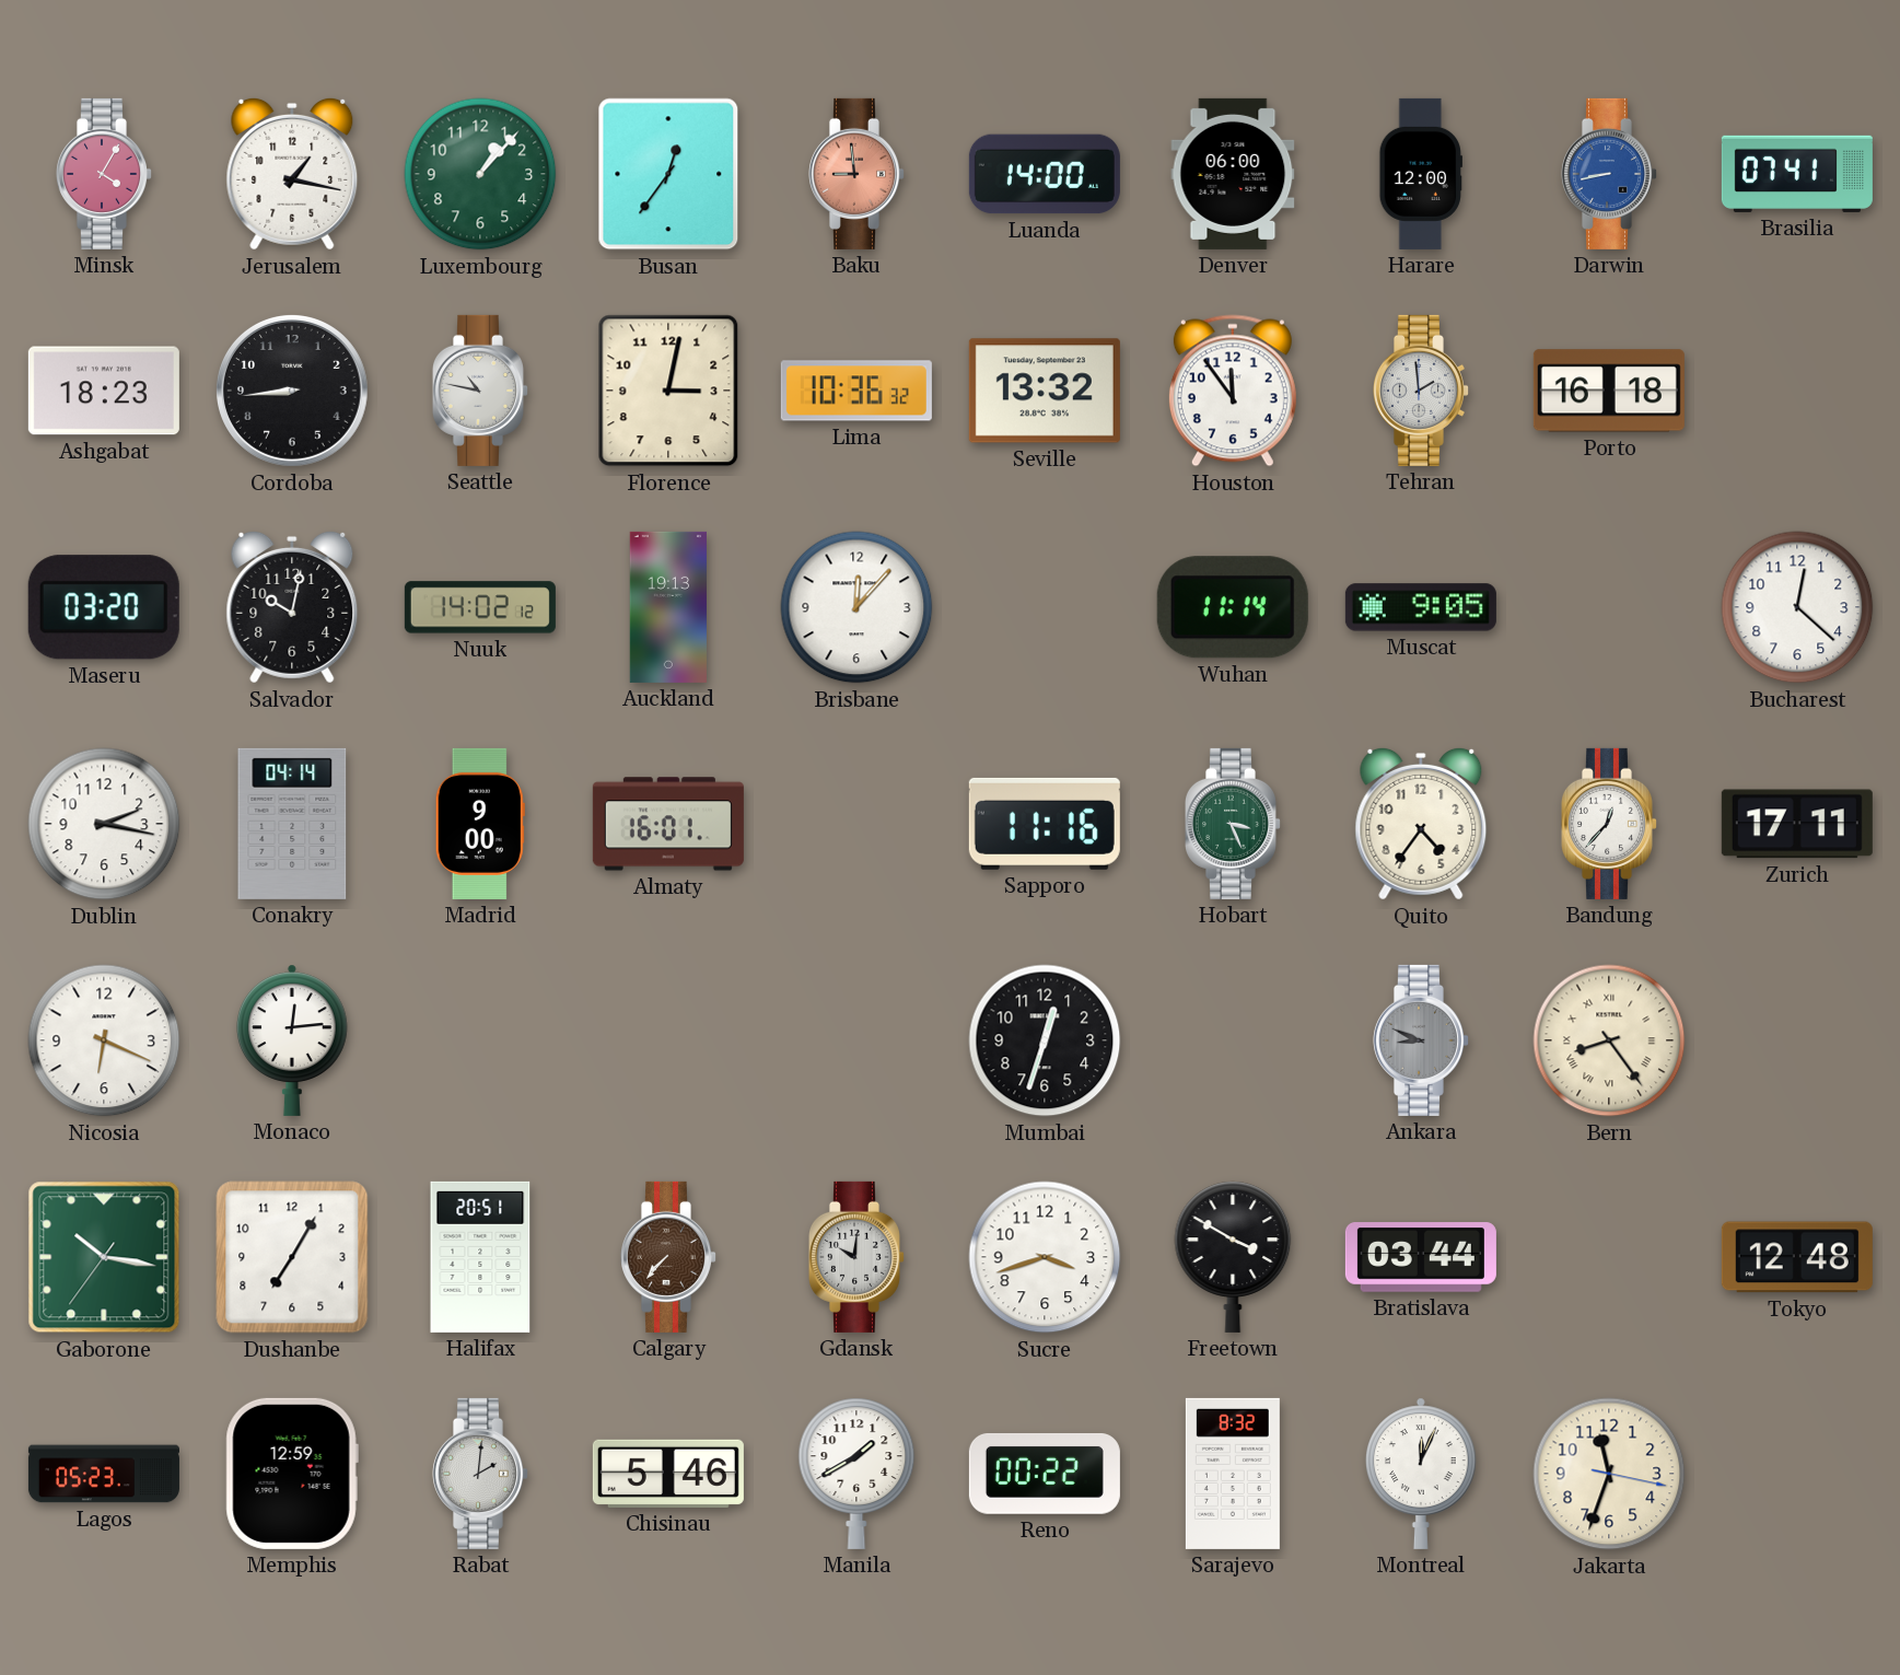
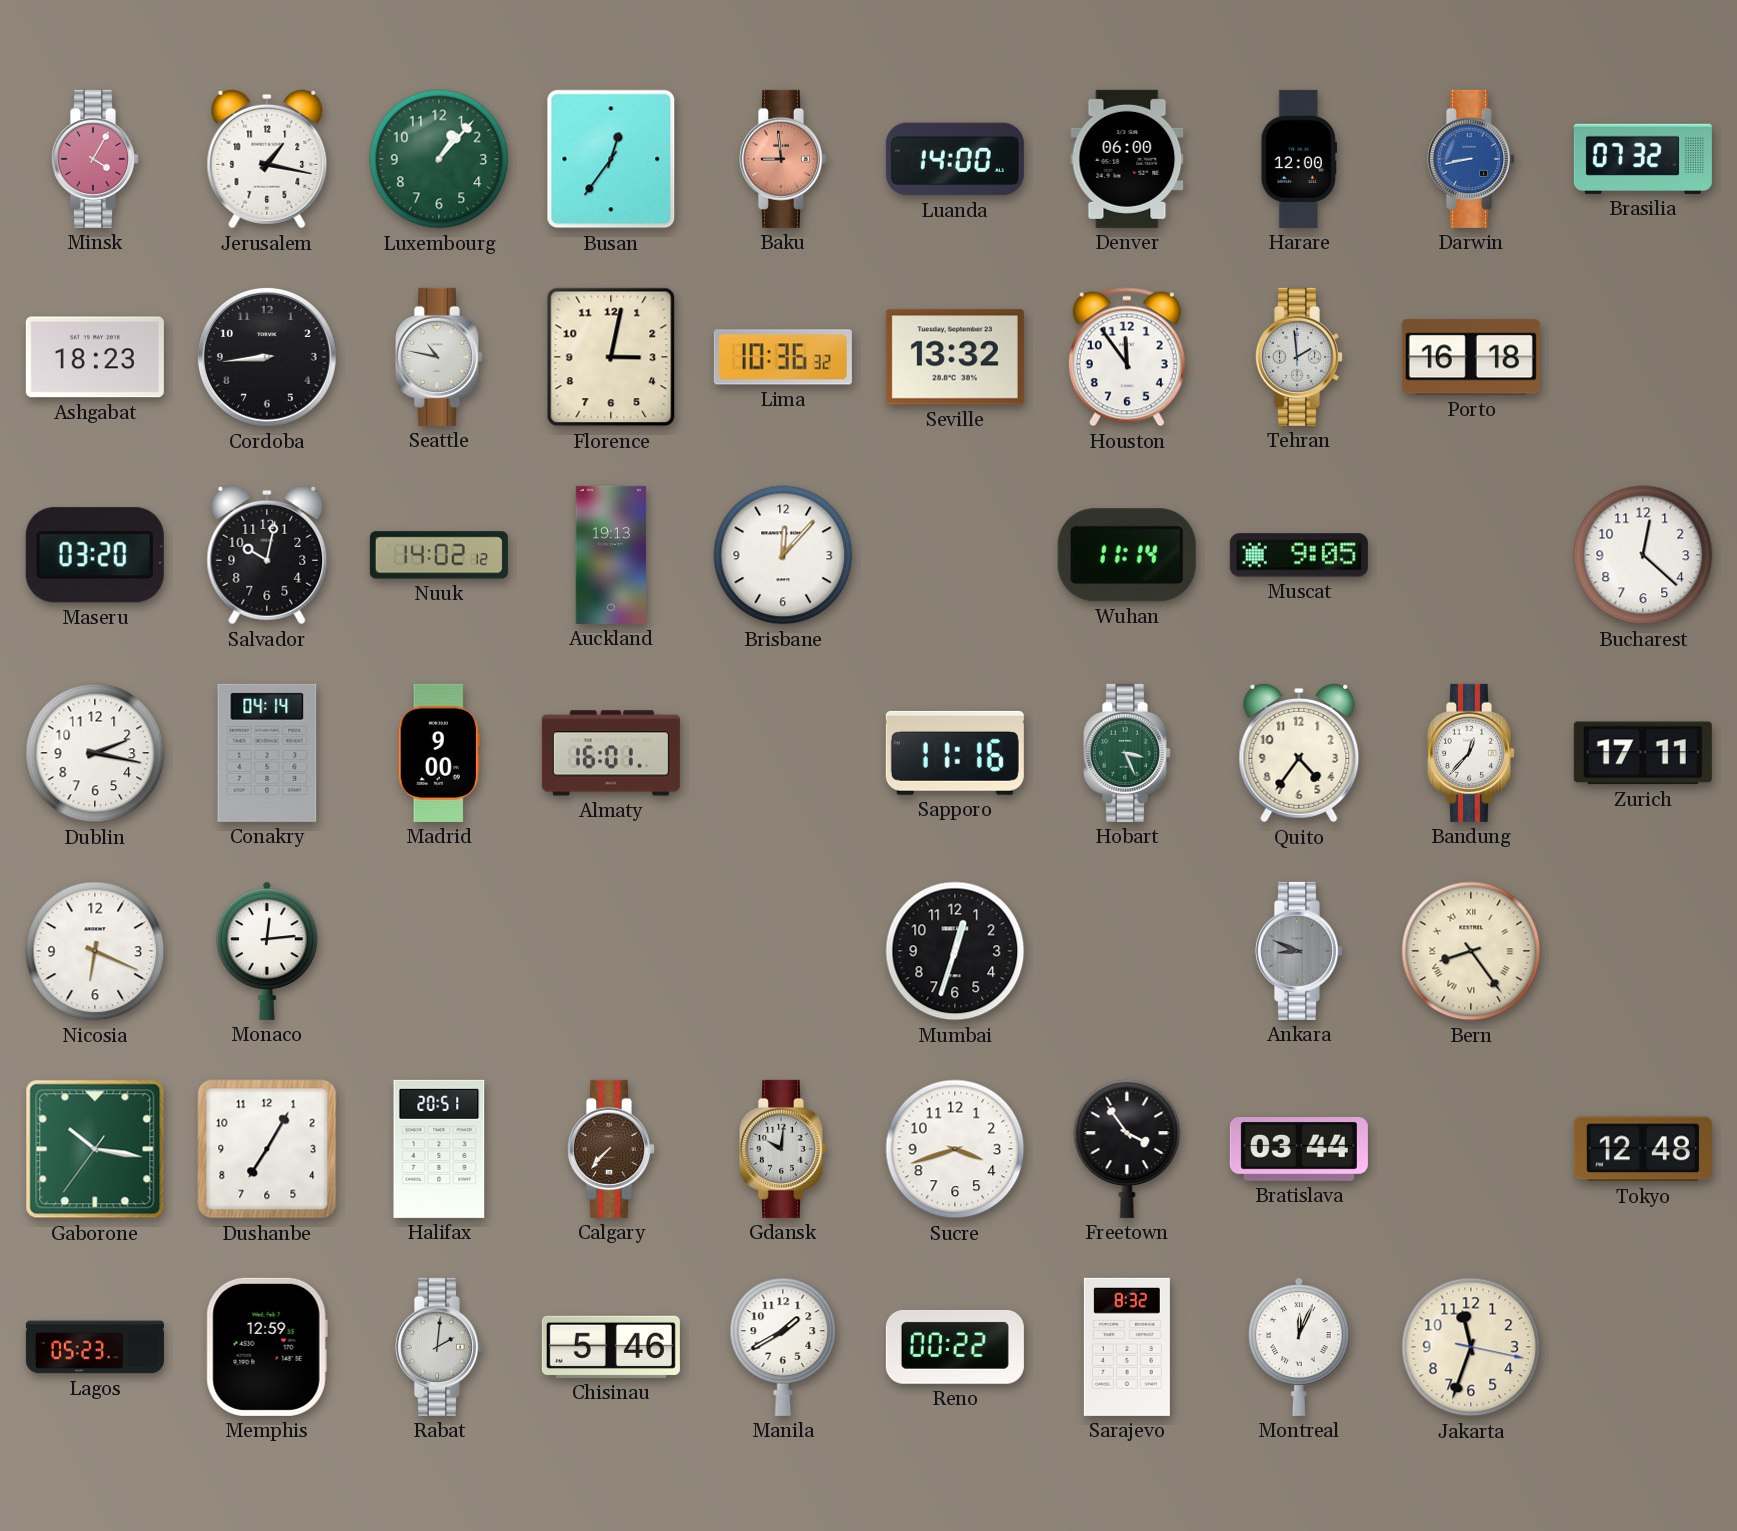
Brasilia: 07:41 -> 07:32 (1643, 159)
Freetown: 3:50 -> 3:54 (1127, 1149)
